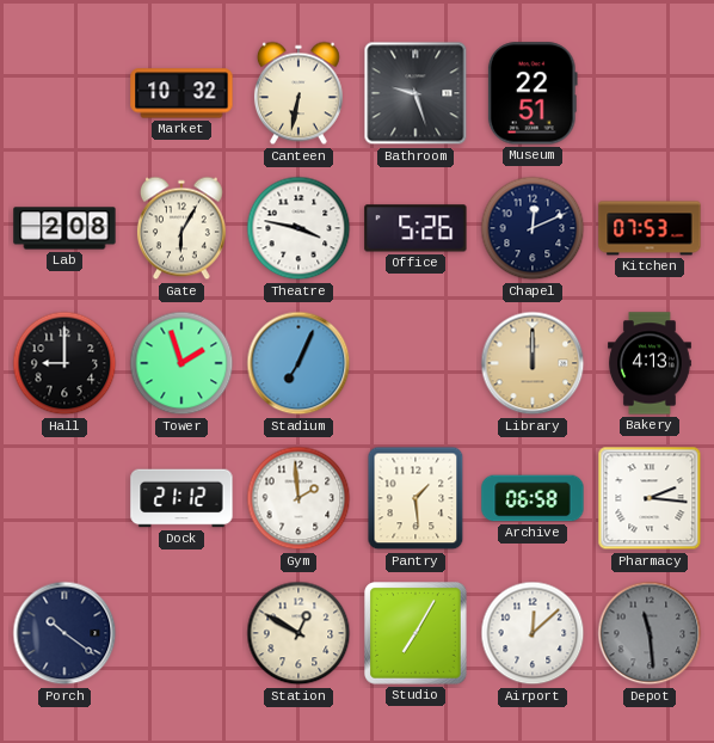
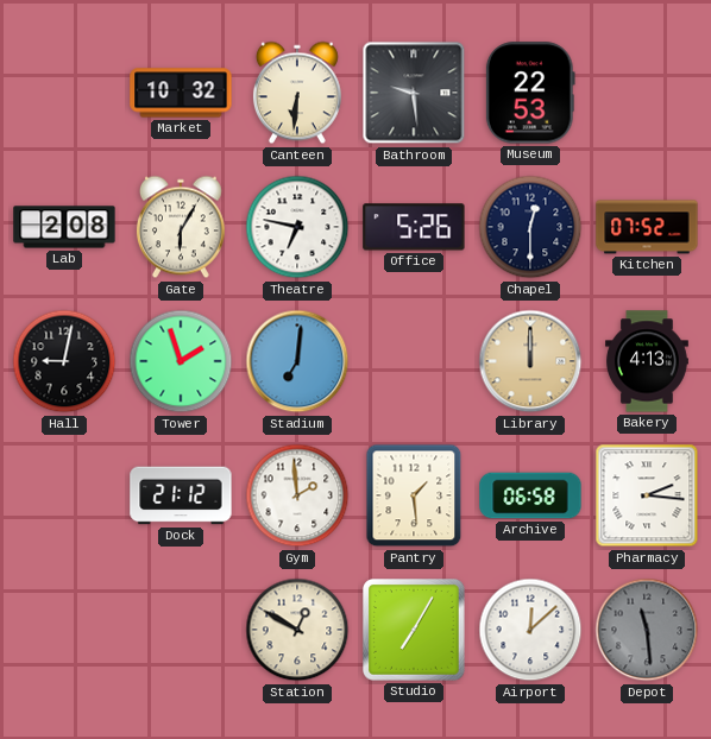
Canteen: 6:32 -> 6:31 (297, 93)
Bathroom: 9:27 -> 9:29 (414, 93)
Museum: 22:51 -> 22:53 (530, 93)
Theatre: 3:47 -> 6:47 (297, 227)
Chapel: 12:11 -> 12:30 (530, 227)
Kitchen: 07:53 -> 07:52 (647, 227)
Hall: 9:00 -> 9:02 (64, 361)
Stadium: 7:04 -> 7:01 (297, 361)
Porch: 10:21 -> none (64, 633)
